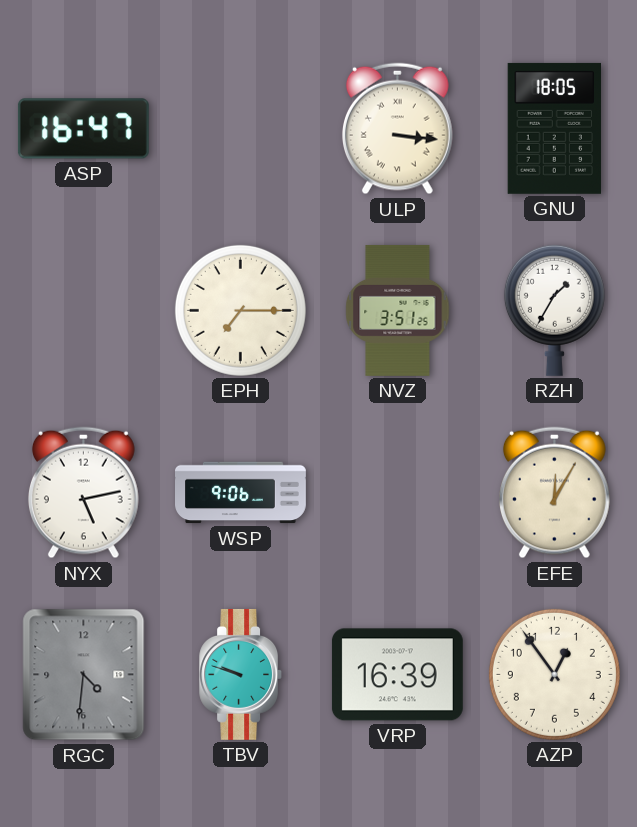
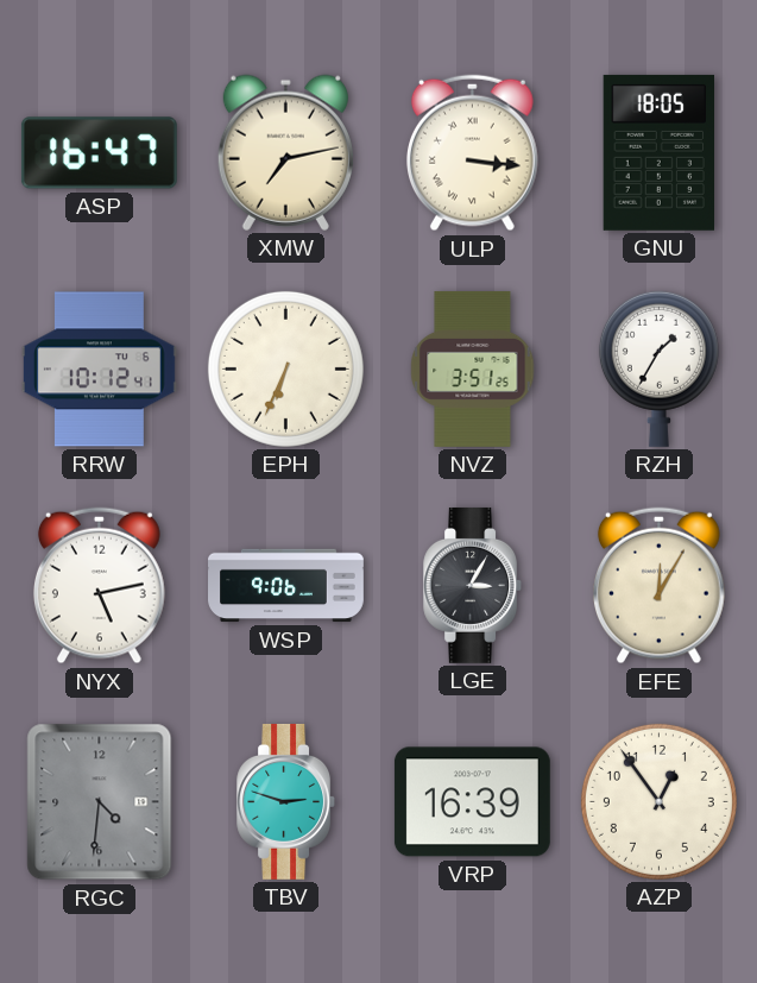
XMW: none -> 7:13 (285, 152)
RRW: none -> 10:12 (99, 370)
EPH: 7:15 -> 6:34 (285, 368)
LGE: none -> 3:05 (473, 585)
TBV: 9:48 -> 2:48 (286, 801)
